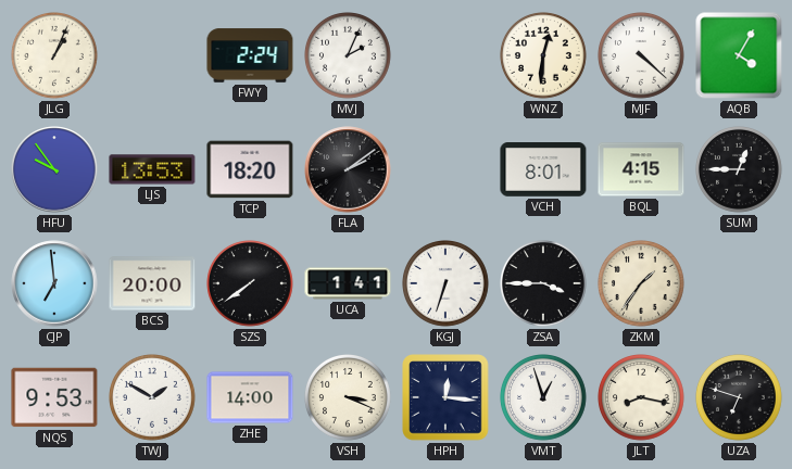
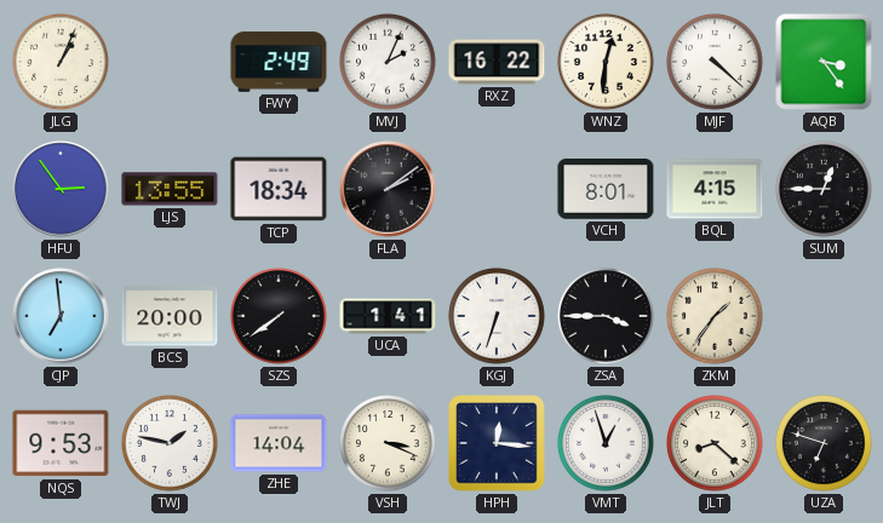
FWY: 2:24 -> 2:49 (279, 62)
RXZ: none -> 16:22 (497, 62)
AQB: 4:05 -> 3:24 (824, 62)
HFU: 9:54 -> 2:54 (61, 189)
LJS: 13:53 -> 13:55 (170, 189)
TCP: 18:20 -> 18:34 (279, 189)
TWJ: 1:50 -> 1:47 (171, 444)
ZHE: 14:00 -> 14:04 (279, 443)
JLT: 8:17 -> 8:22 (716, 444)
